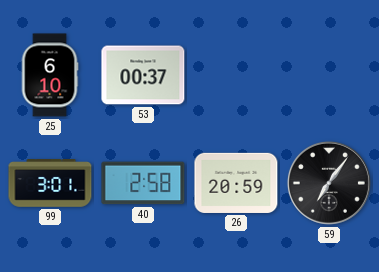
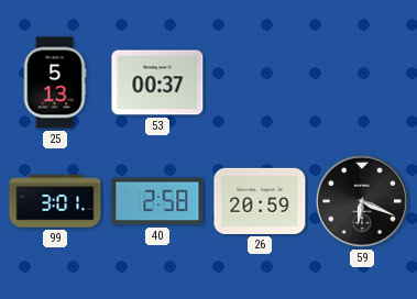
25: 6:10 -> 5:13 (55, 82)
59: 7:06 -> 6:19 (362, 201)
